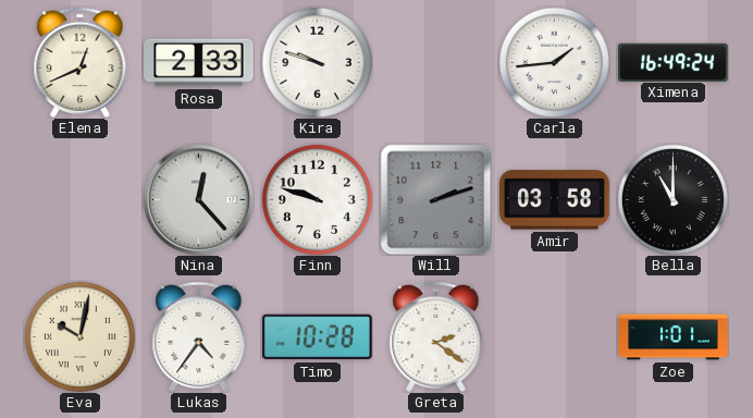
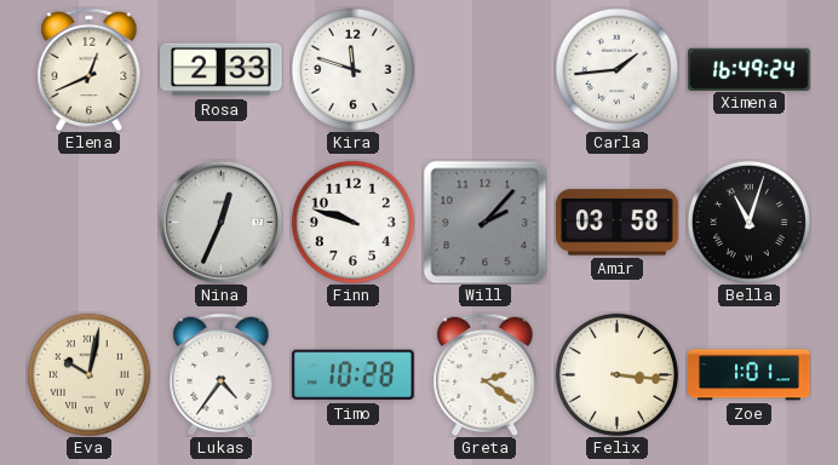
Kira: 9:48 -> 11:48 (352, 69)
Nina: 12:23 -> 12:34 (220, 222)
Will: 2:12 -> 2:07 (484, 222)
Bella: 11:00 -> 11:03 (748, 222)
Felix: none -> 3:16 (616, 374)
